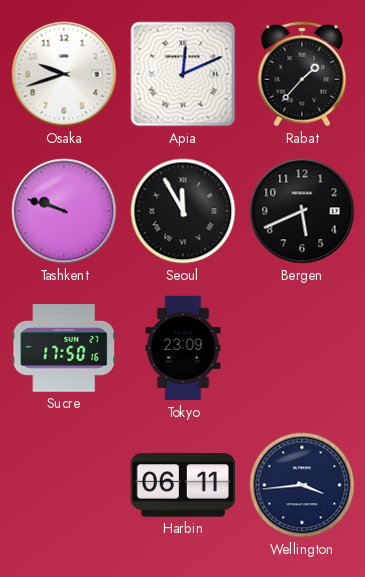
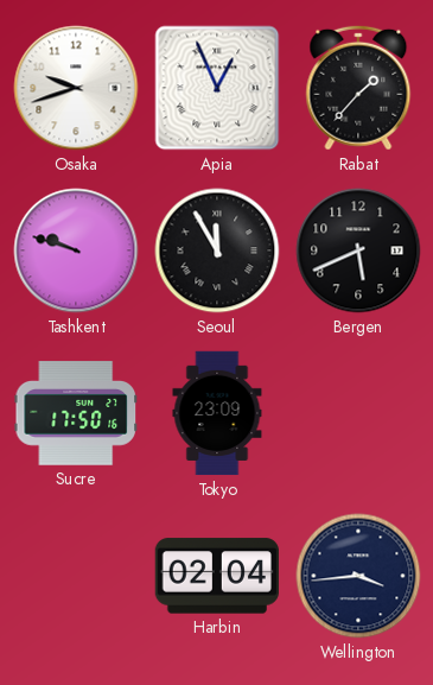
Apia: 12:11 -> 12:56 (217, 88)
Harbin: 06:11 -> 02:04 (216, 576)
